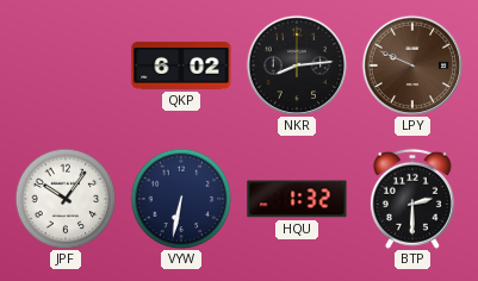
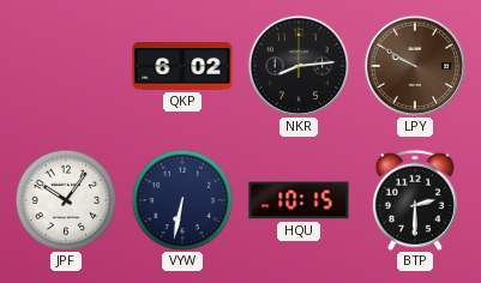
LPY: 9:49 -> 9:50 (415, 66)
HQU: 1:32 -> 10:15 (299, 200)
